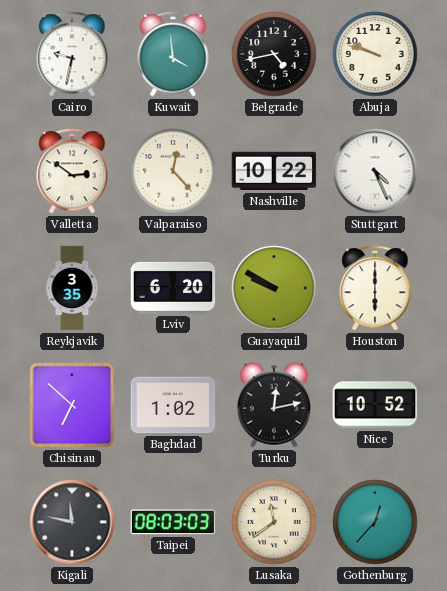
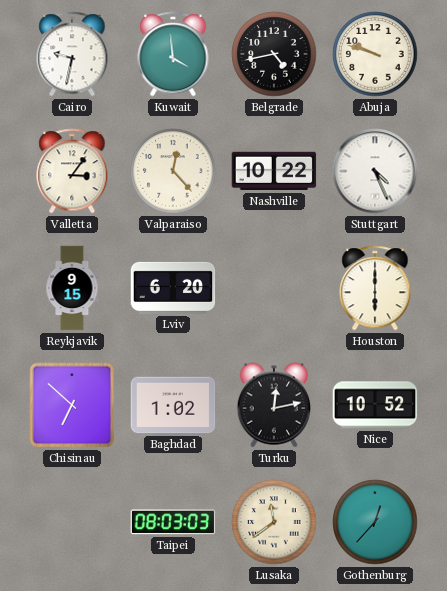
Valletta: 2:51 -> 3:06 (72, 171)
Reykjavik: 3:35 -> 9:15 (72, 288)
Guayaquil: 9:50 -> none (274, 288)
Kigali: 11:47 -> none (72, 522)
